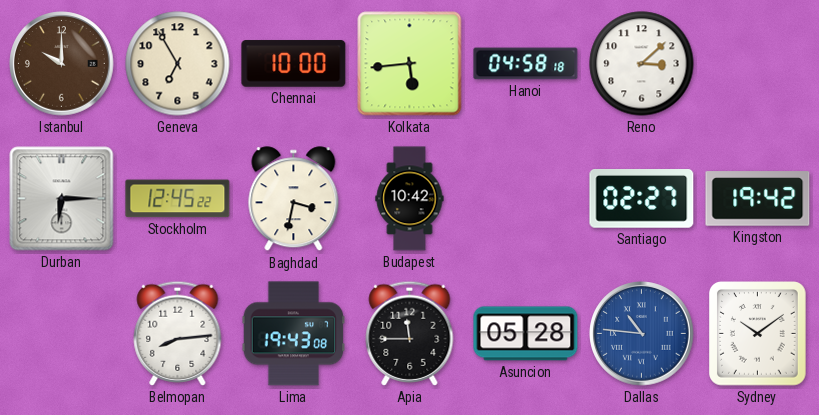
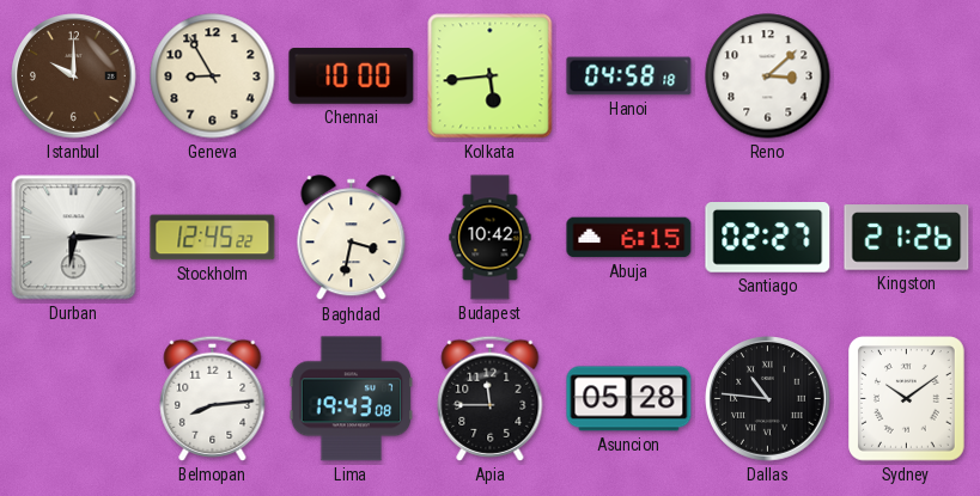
Geneva: 6:55 -> 8:55 (213, 76)
Abuja: none -> 6:15 (629, 238)
Kingston: 19:42 -> 21:26 (907, 238)
Dallas dial: blue -> black (768, 399)
